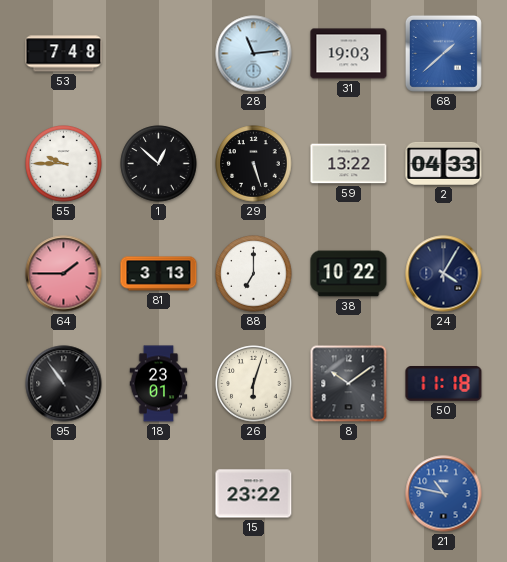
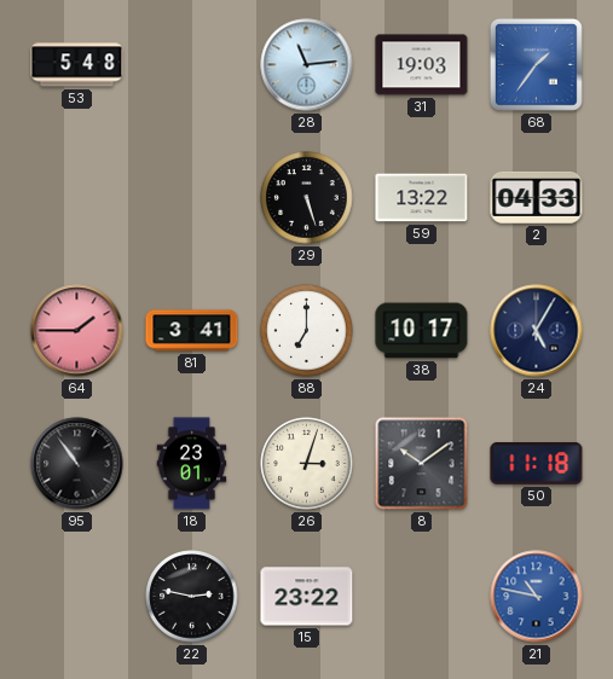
53: 7:48 -> 5:48 (77, 65)
68: 1:38 -> 1:36 (536, 64)
55: 9:45 -> none (64, 164)
1: 12:52 -> none (159, 164)
81: 3:13 -> 3:41 (192, 331)
38: 10:22 -> 10:17 (422, 331)
24: 4:05 -> 5:05 (537, 331)
26: 6:03 -> 3:03 (307, 464)
22: none -> 2:47 (192, 597)
